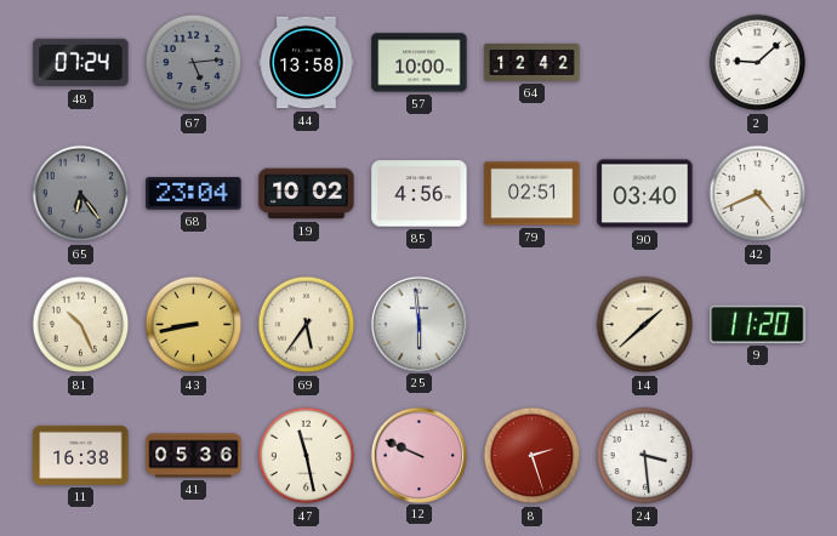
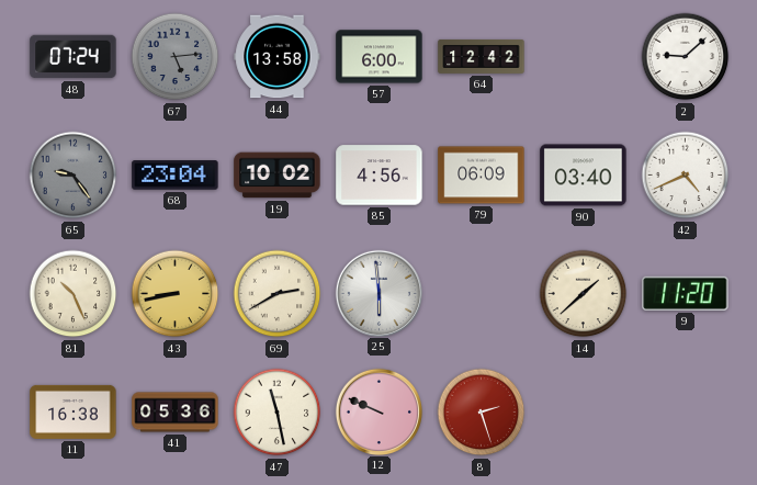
57: 10:00 -> 6:00 (380, 57)
65: 6:24 -> 9:24 (74, 176)
79: 02:51 -> 06:09 (482, 176)
69: 5:36 -> 2:40 (278, 294)
24: 3:29 -> none (645, 456)
